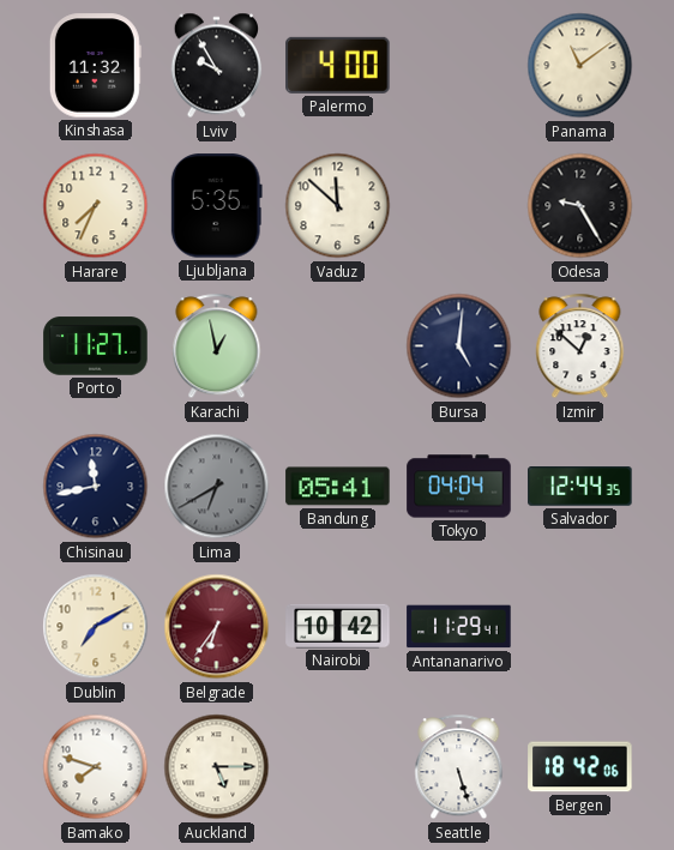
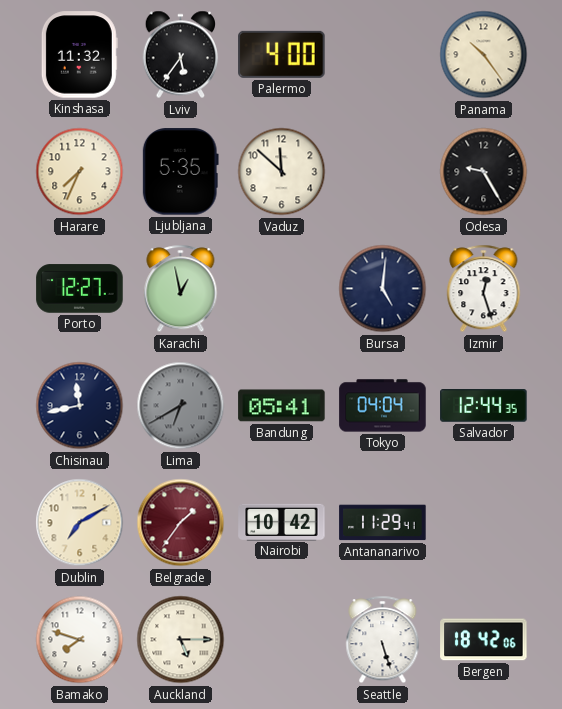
Lviv: 9:55 -> 5:36 (181, 55)
Panama: 11:09 -> 10:24 (484, 55)
Porto: 11:27 -> 12:27 (80, 289)
Izmir: 12:52 -> 12:27 (484, 289)
Belgrade: 6:36 -> 1:36 (181, 523)
